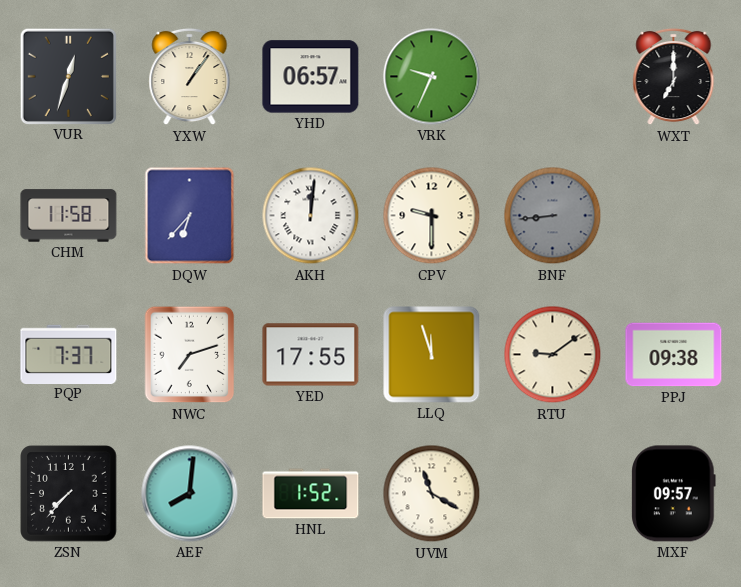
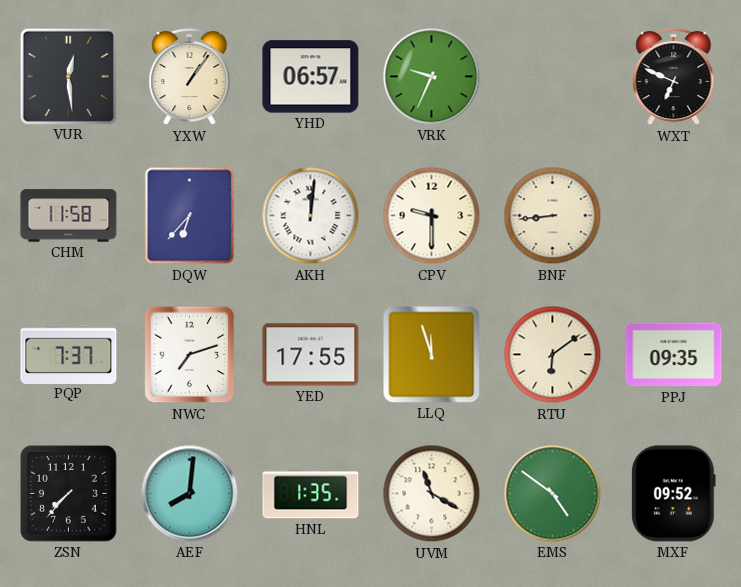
VUR: 12:33 -> 12:29 (68, 76)
WXT: 7:00 -> 6:49 (674, 77)
BNF dial: grey -> cream (553, 216)
RTU: 9:09 -> 6:09 (553, 355)
PPJ: 09:38 -> 09:35 (674, 355)
HNL: 1:52 -> 1:35 (311, 494)
EMS: none -> 4:51 (553, 494)
MXF: 09:57 -> 09:52 (674, 494)
